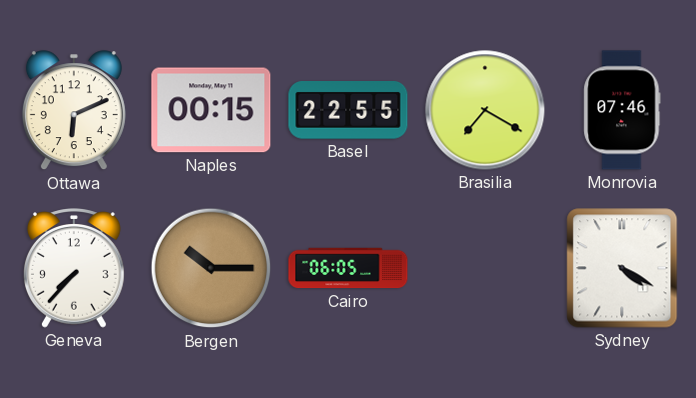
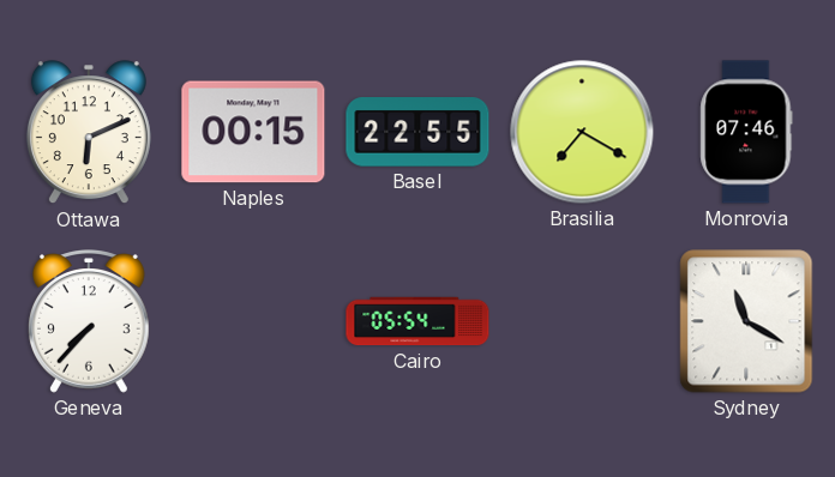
Bergen: 10:15 -> none (211, 268)
Cairo: 06:05 -> 05:54 (417, 321)
Sydney: 4:20 -> 11:20 (746, 321)
